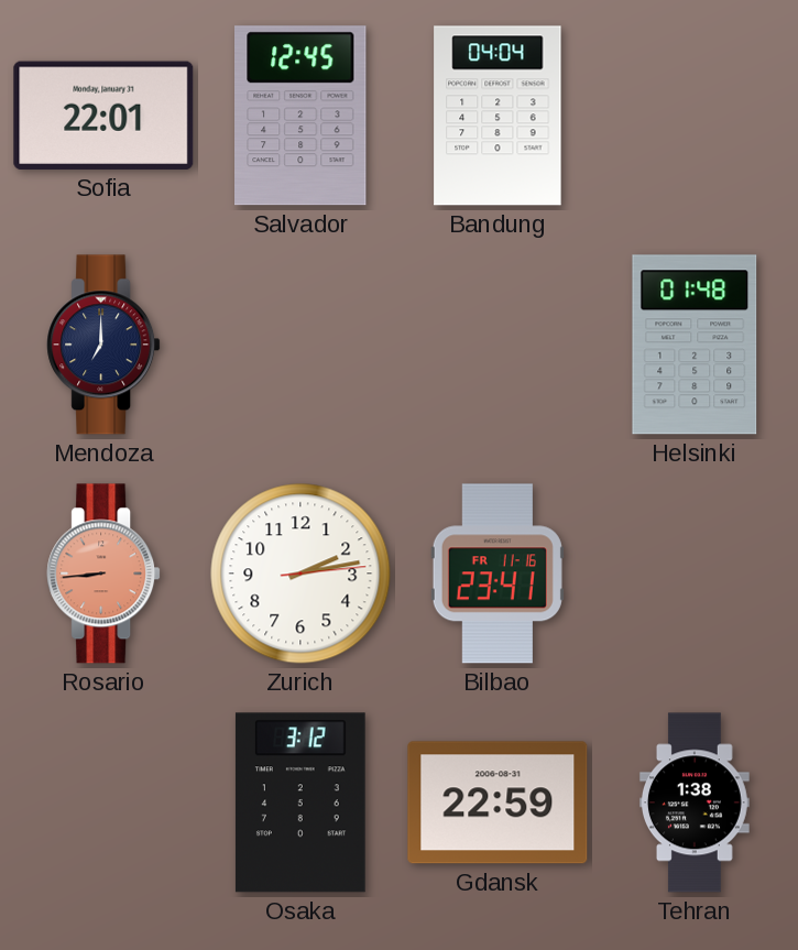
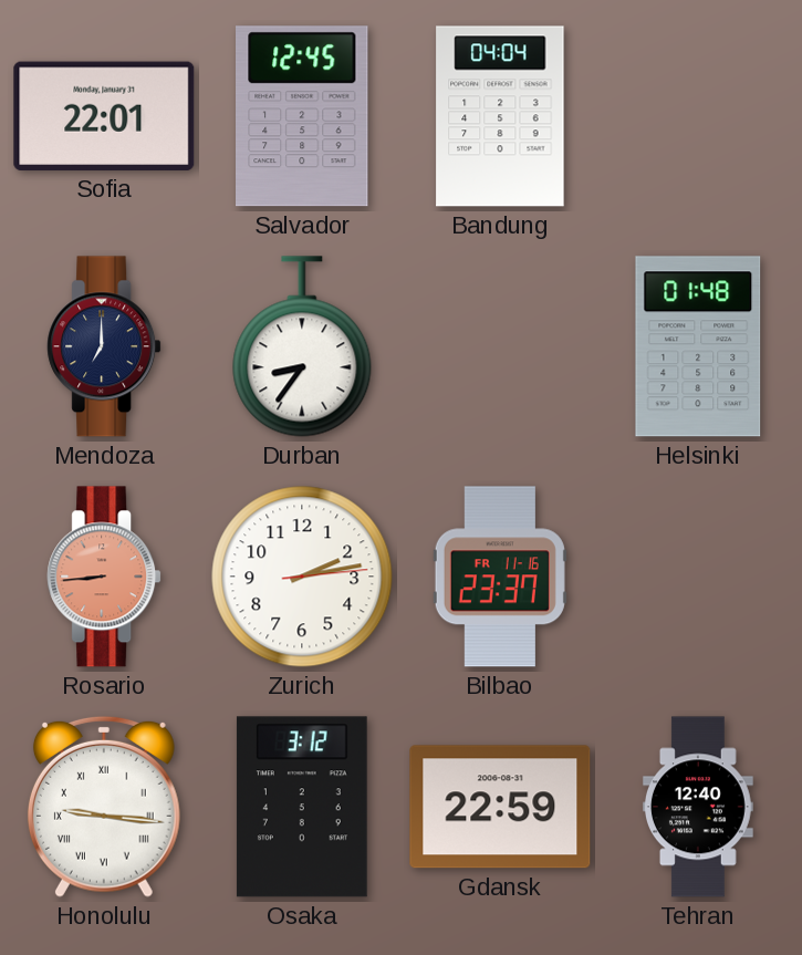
Durban: none -> 8:36 (302, 346)
Bilbao: 23:41 -> 23:37 (500, 577)
Honolulu: none -> 9:16 (104, 807)
Tehran: 1:38 -> 12:40 (698, 807)
